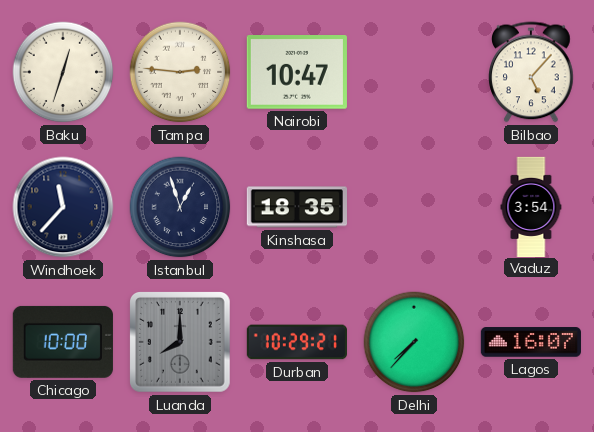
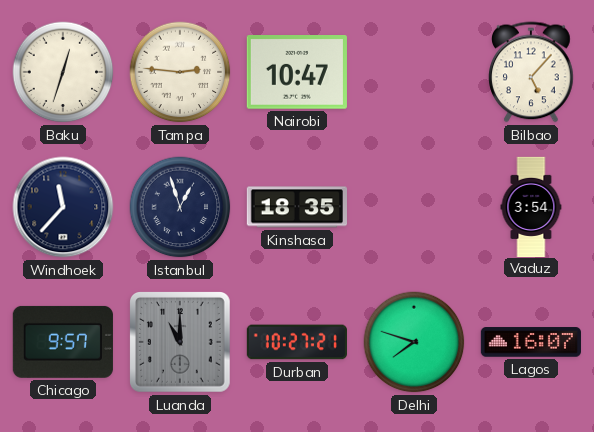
Chicago: 10:00 -> 9:57 (63, 342)
Luanda: 8:00 -> 11:00 (181, 343)
Durban: 10:29 -> 10:27 (297, 342)
Delhi: 7:37 -> 7:48 (414, 342)
